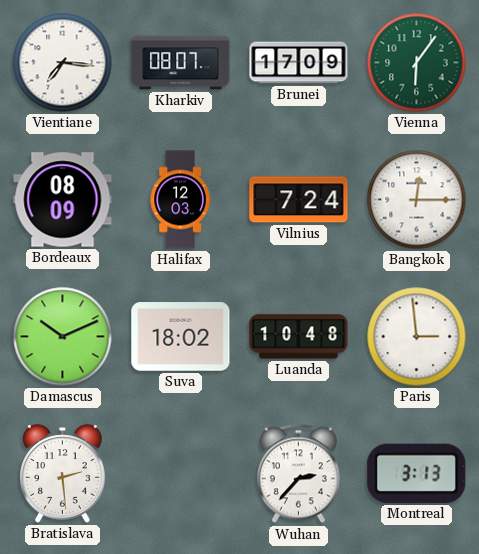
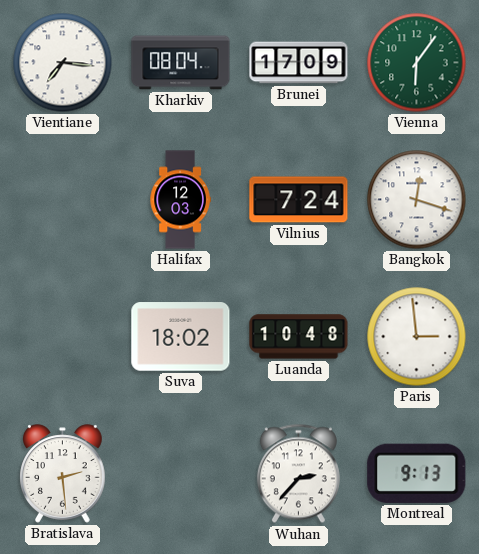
Kharkiv: 08:07 -> 08:04 (181, 63)
Bordeaux: 08:09 -> none (63, 200)
Bangkok: 12:15 -> 12:18 (417, 200)
Damascus: 10:11 -> none (63, 337)
Montreal: 3:13 -> 9:13 (417, 473)
